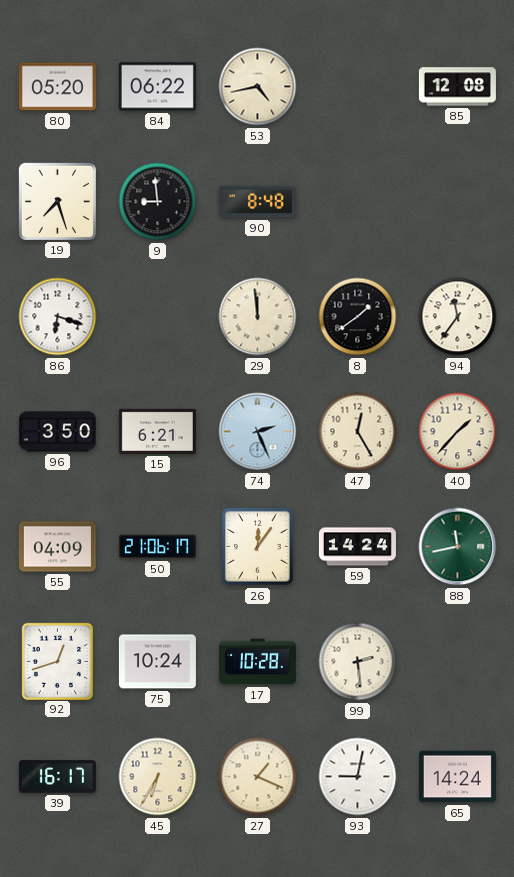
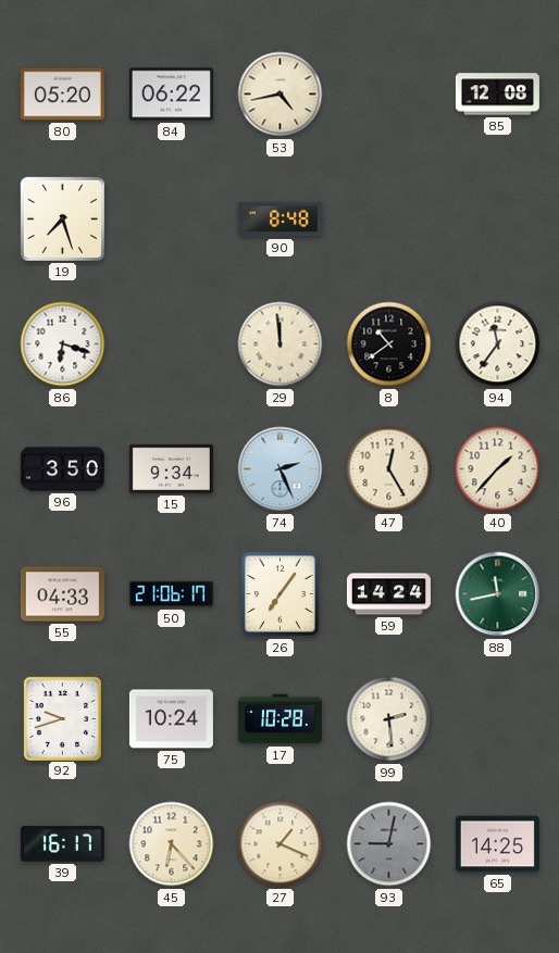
9: 8:59 -> none (158, 202)
8: 1:39 -> 10:39 (389, 344)
15: 6:21 -> 9:34 (171, 468)
55: 04:09 -> 04:33 (62, 594)
26: 12:06 -> 7:06 (281, 594)
92: 12:42 -> 9:42 (62, 718)
45: 6:35 -> 6:23 (172, 844)
93 dial: white -> grey (389, 844)
65: 14:24 -> 14:25 (497, 844)
